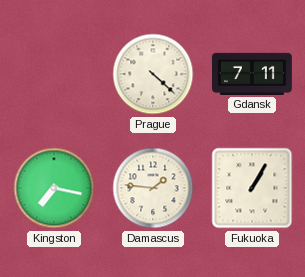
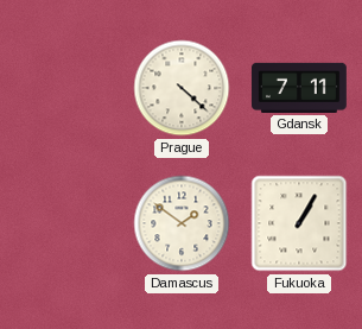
Kingston: 7:17 -> none (54, 188)
Damascus: 1:46 -> 1:51 (182, 223)
